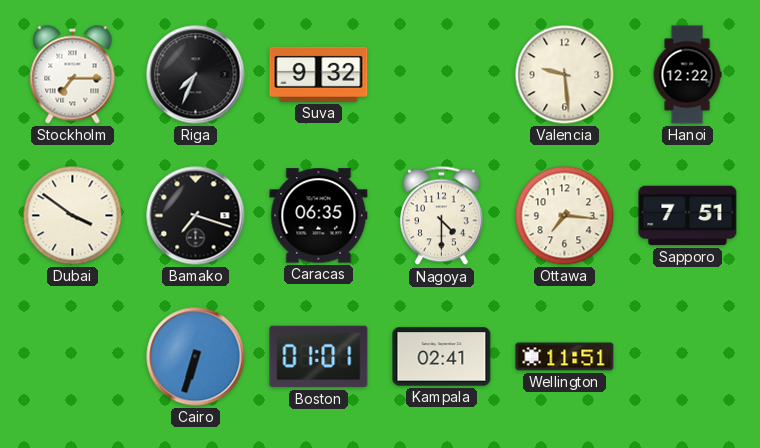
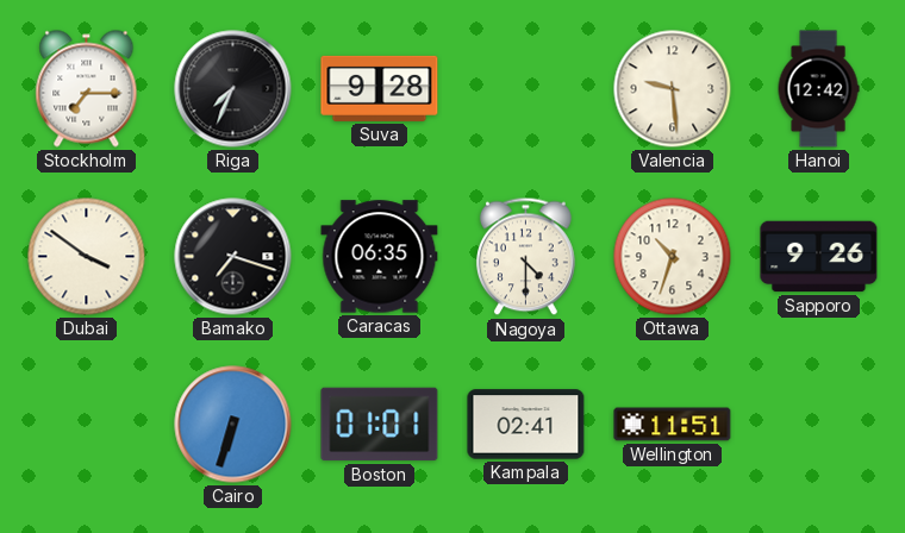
Suva: 9:32 -> 9:28 (380, 88)
Hanoi: 12:22 -> 12:42 (818, 89)
Ottawa: 7:16 -> 10:33 (673, 257)
Sapporo: 7:51 -> 9:26 (819, 257)
